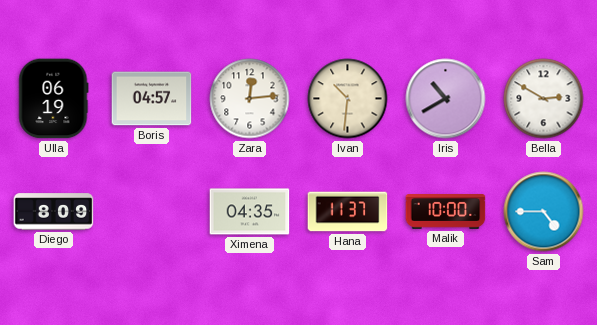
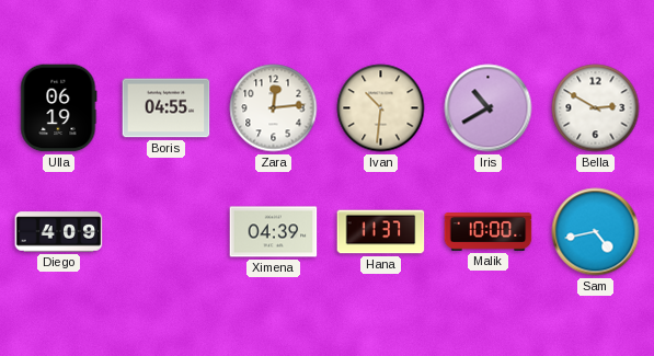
Boris: 04:57 -> 04:55 (167, 108)
Diego: 8:09 -> 4:09 (59, 232)
Ximena: 04:35 -> 04:39 (274, 232)
Sam: 4:45 -> 4:43 (596, 232)
